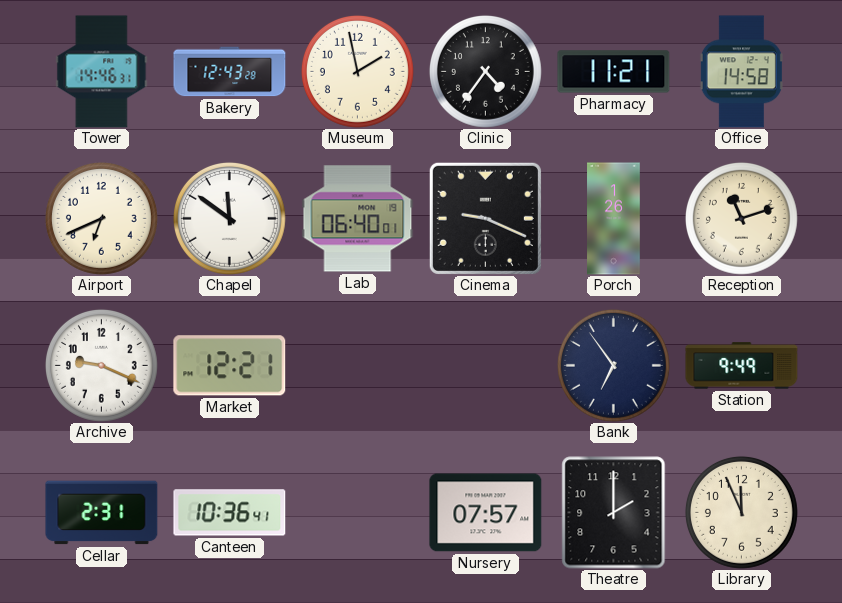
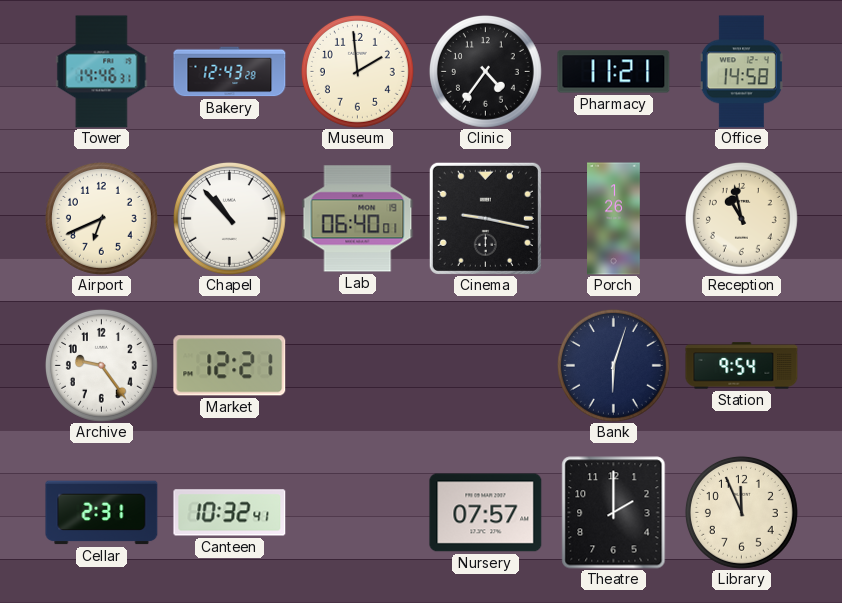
Museum: 1:58 -> 1:59 (357, 71)
Chapel: 11:51 -> 10:53 (229, 218)
Cinema: 9:19 -> 9:17 (485, 218)
Reception: 11:12 -> 10:58 (741, 218)
Archive: 9:19 -> 9:24 (101, 365)
Bank: 6:54 -> 6:03 (613, 365)
Station: 9:49 -> 9:54 (742, 366)
Canteen: 10:36 -> 10:32 (230, 513)
